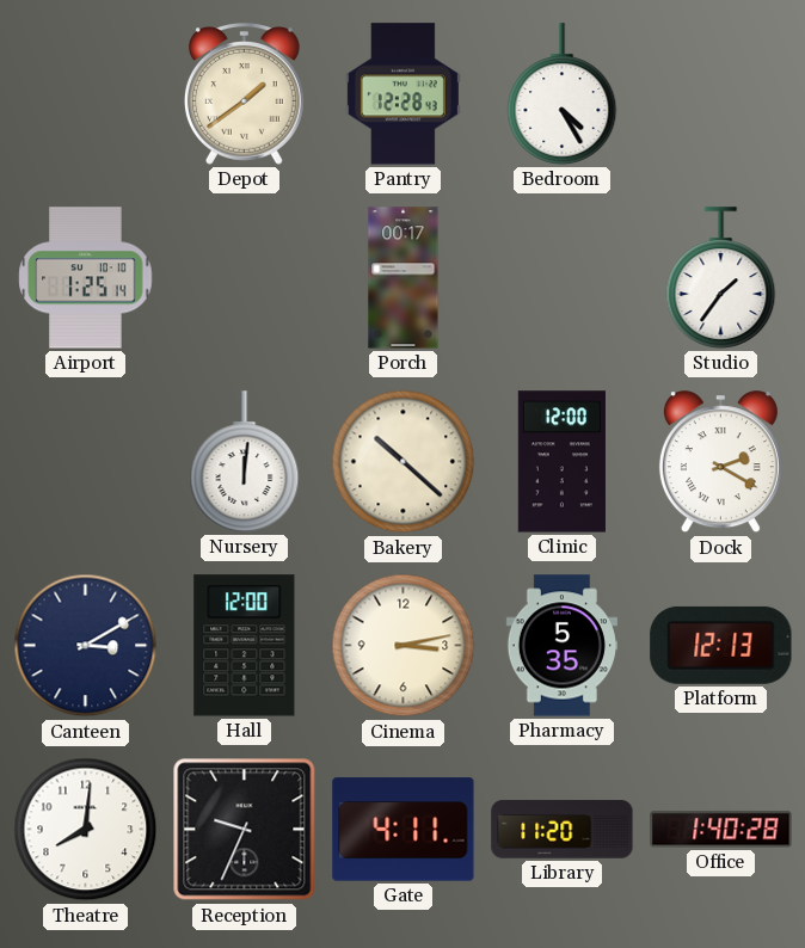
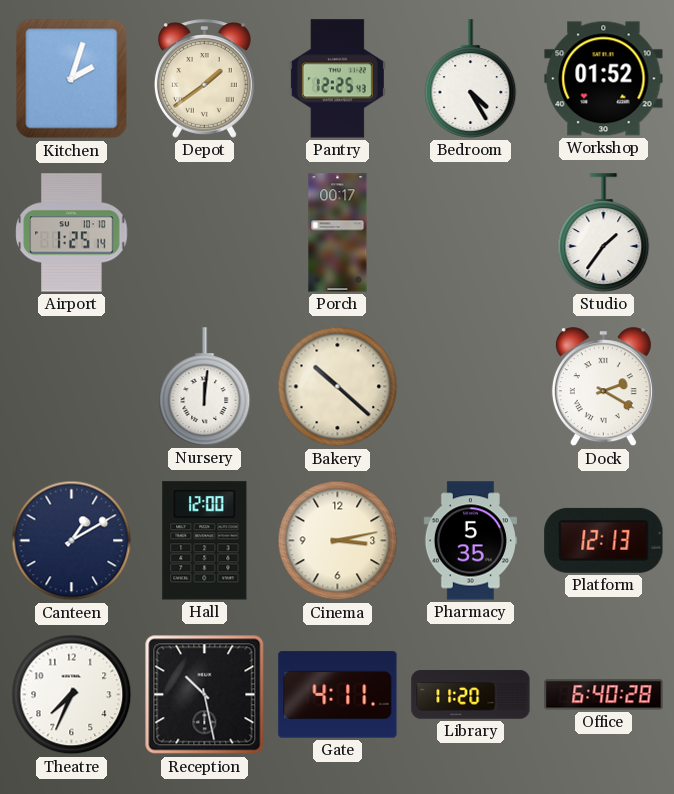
Kitchen: none -> 2:03 (72, 79)
Pantry: 12:28 -> 12:25 (337, 79)
Workshop: none -> 01:52 (604, 79)
Clinic: 12:00 -> none (561, 462)
Canteen: 3:10 -> 1:10 (72, 541)
Theatre: 8:01 -> 7:34 (72, 695)
Reception: 9:34 -> 10:28 (205, 695)
Office: 1:40 -> 6:40 (604, 695)
